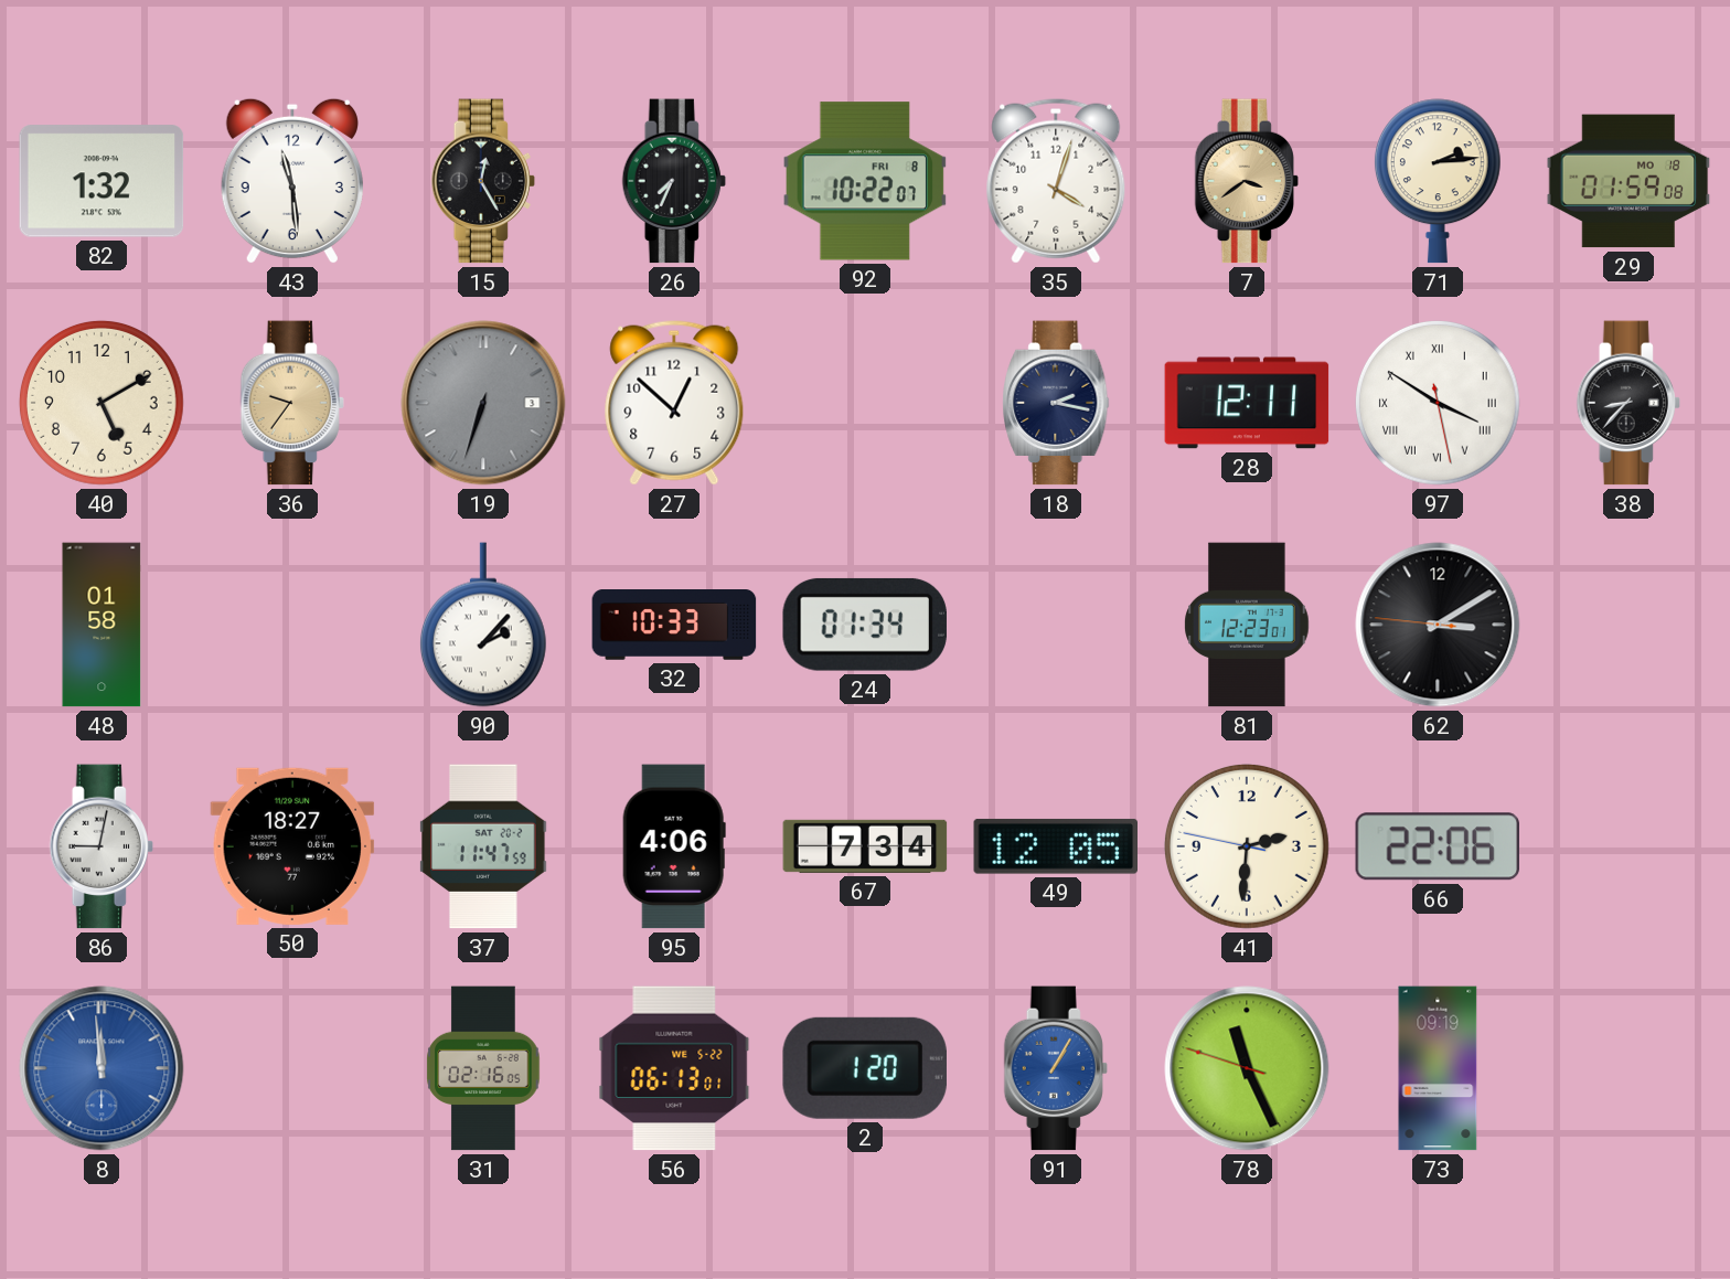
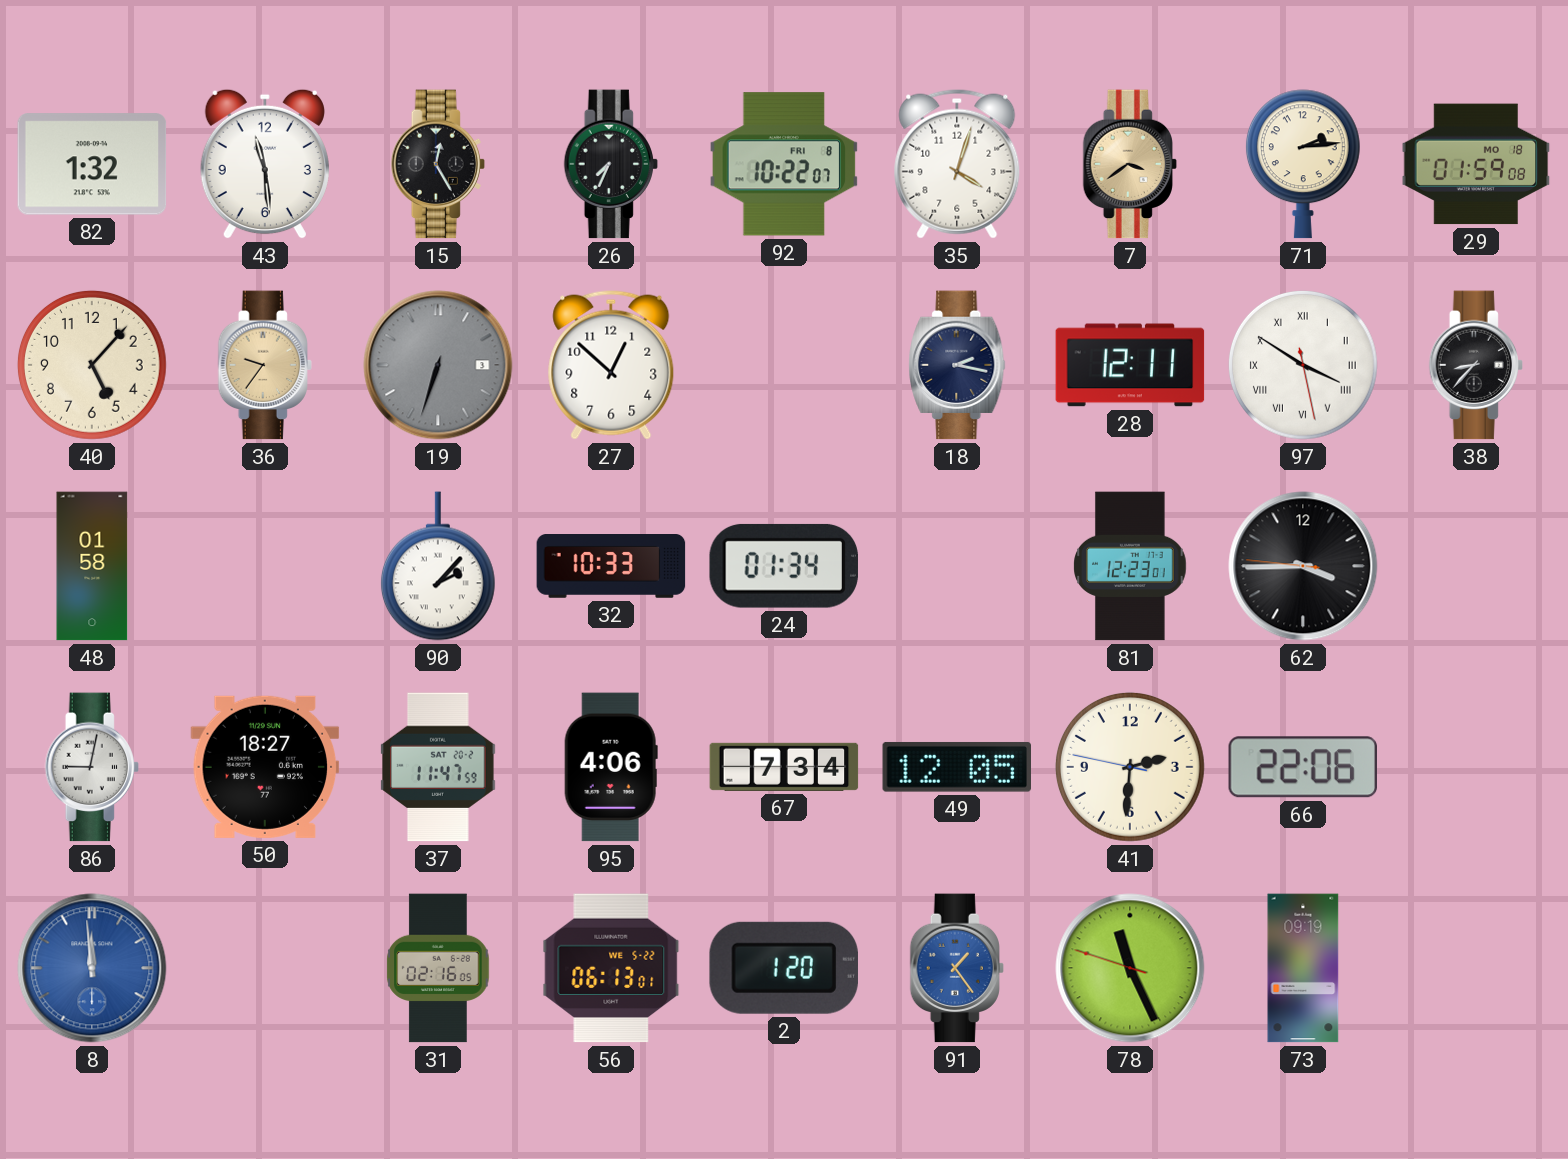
40: 5:10 -> 5:07 (92, 365)
62: 3:09 -> 3:44 (1303, 566)
91: 1:05 -> 1:24 (957, 968)
